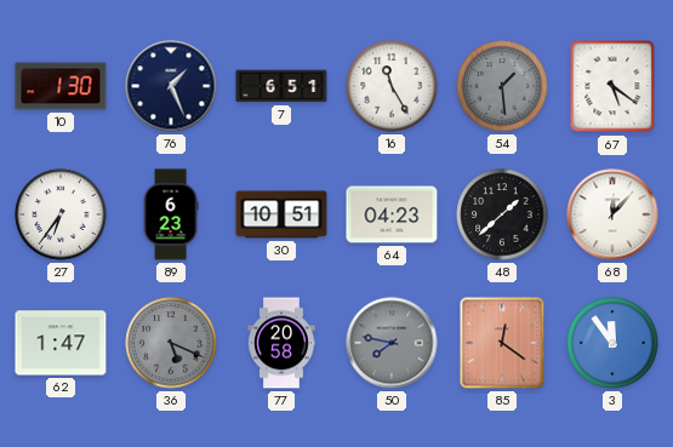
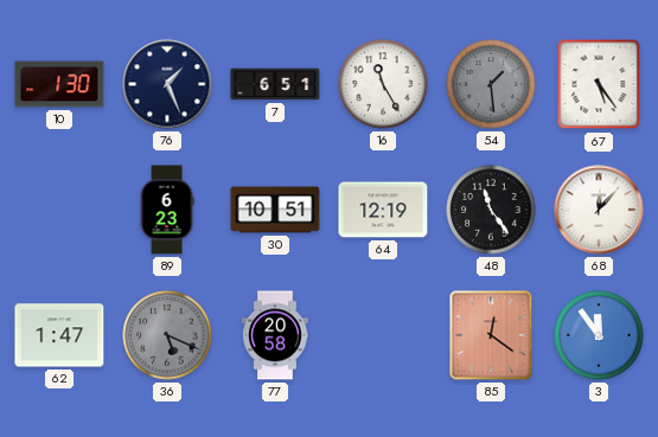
67: 5:21 -> 5:24 (599, 84)
27: 6:36 -> none (61, 214)
64: 04:23 -> 12:19 (383, 210)
48: 1:38 -> 11:24 (491, 210)
50: 7:47 -> none (392, 343)
